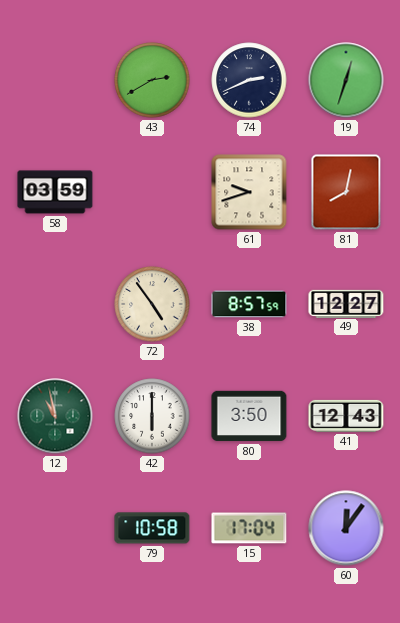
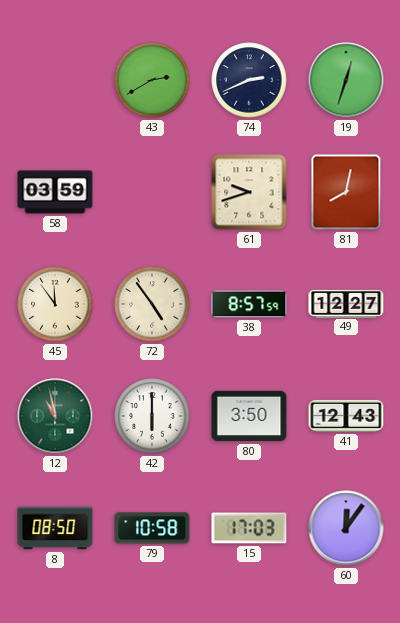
45: none -> 11:54 (55, 304)
8: none -> 08:50 (55, 528)
15: 17:04 -> 17:03 (249, 528)
